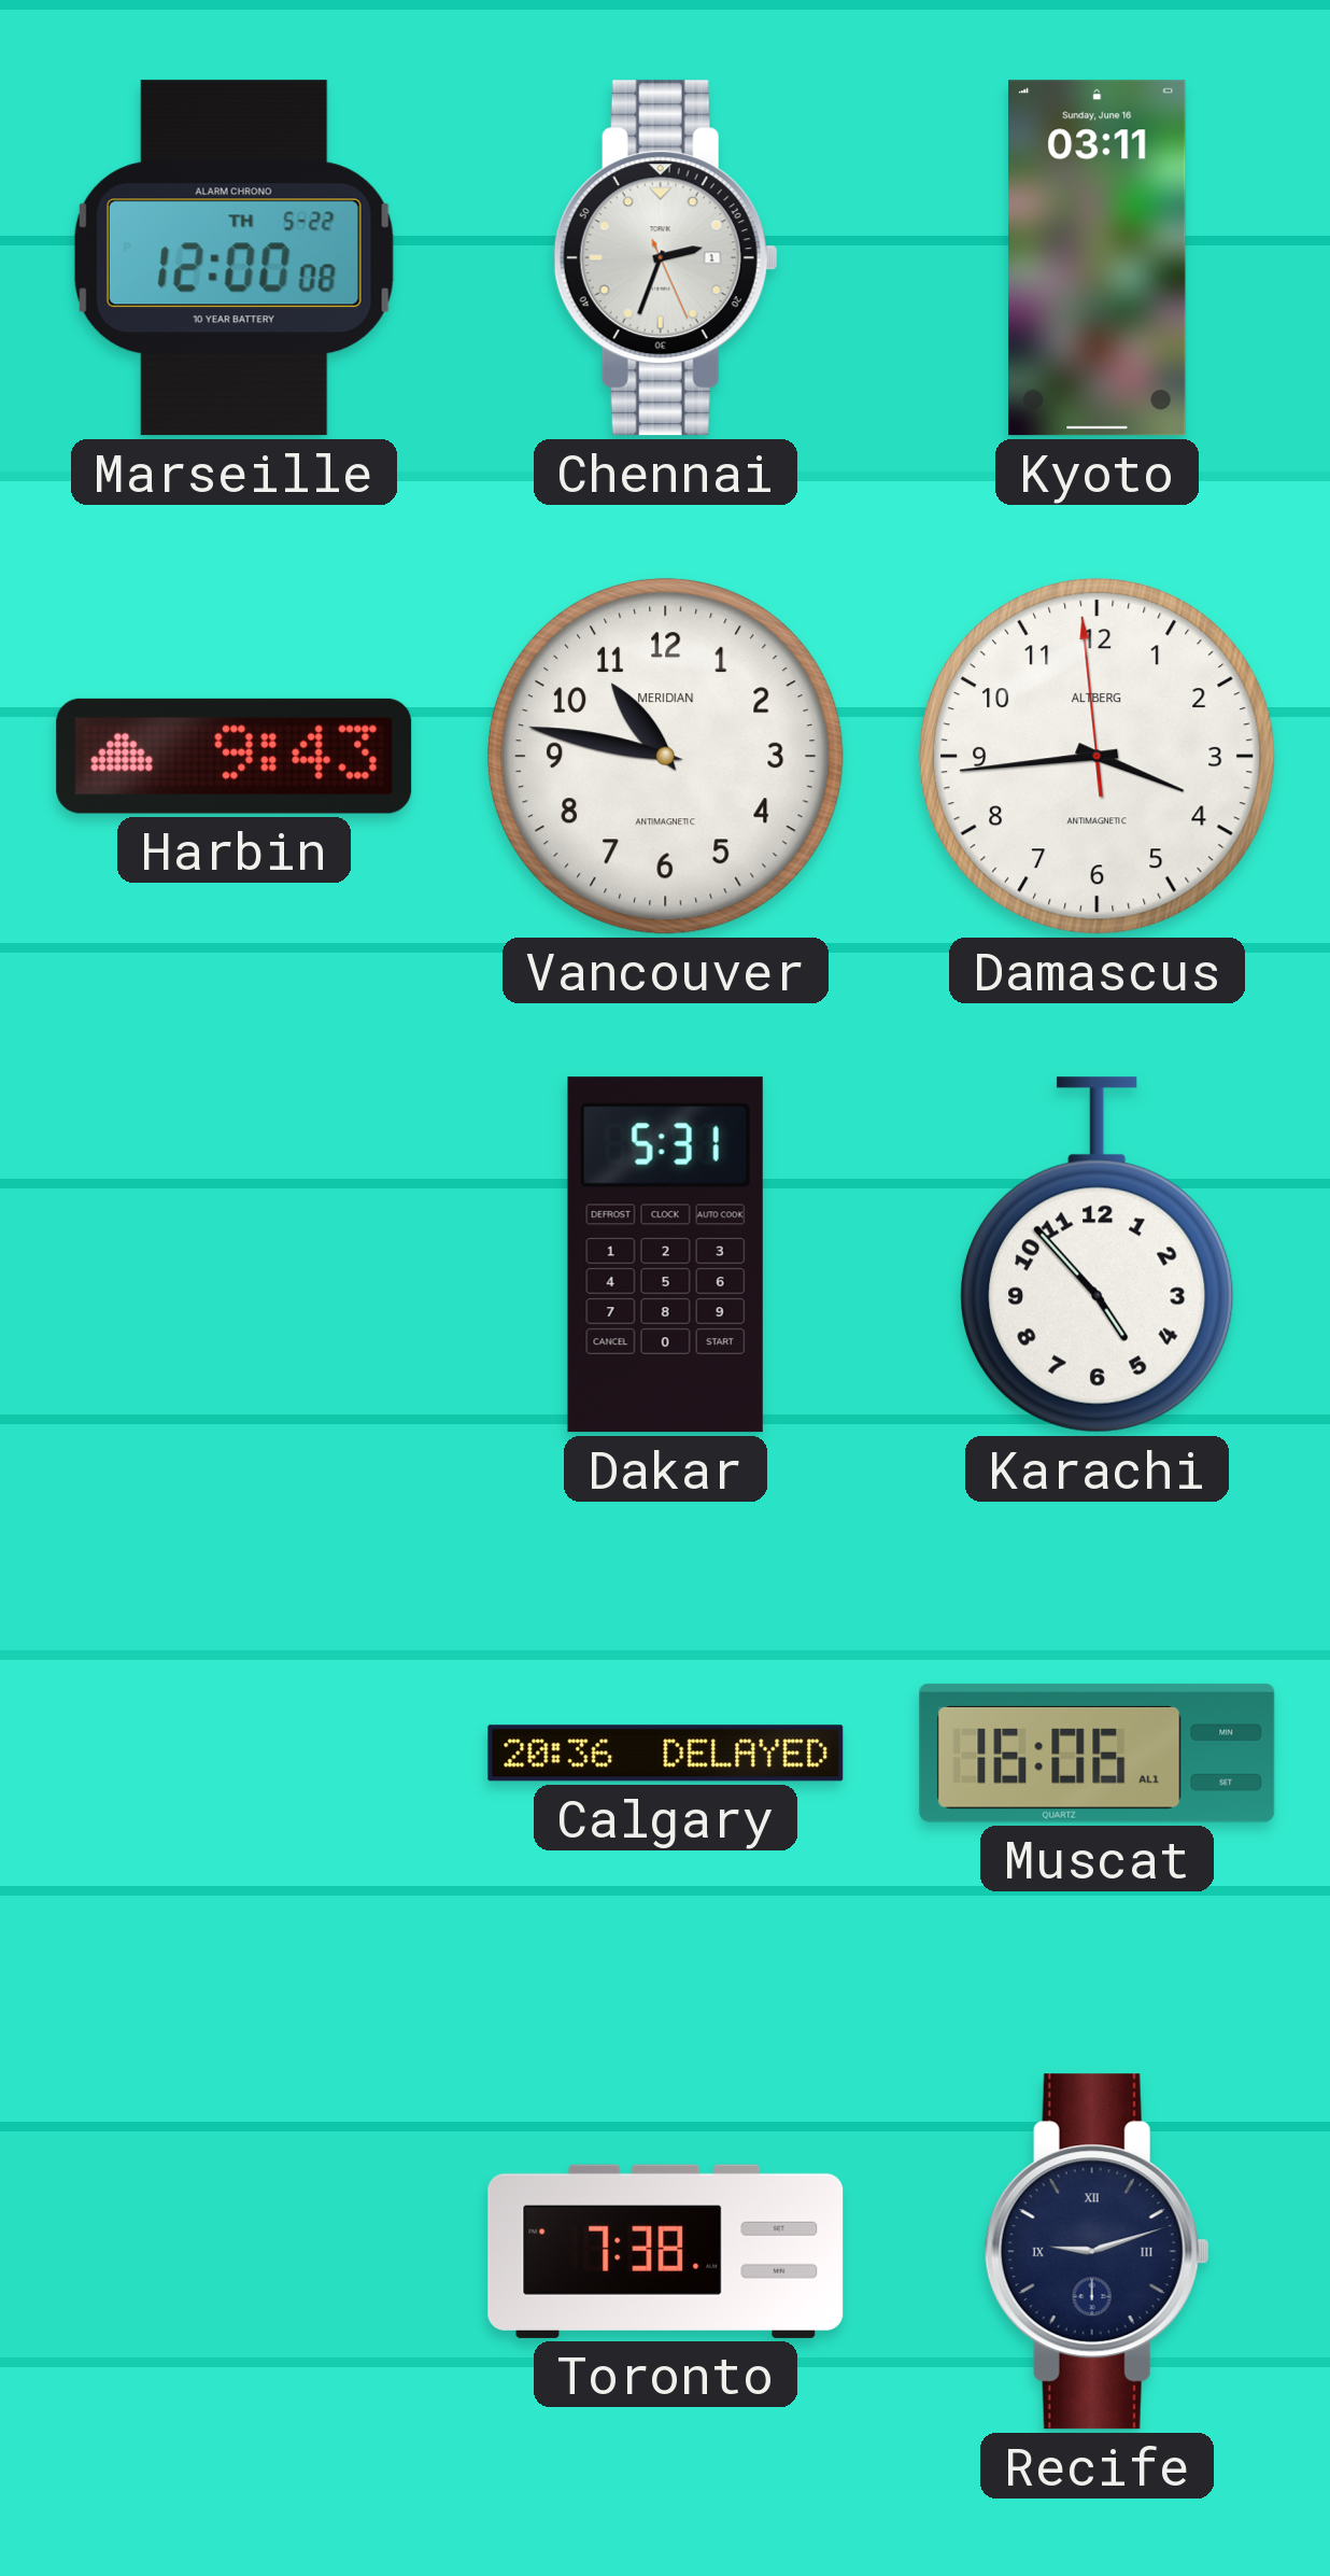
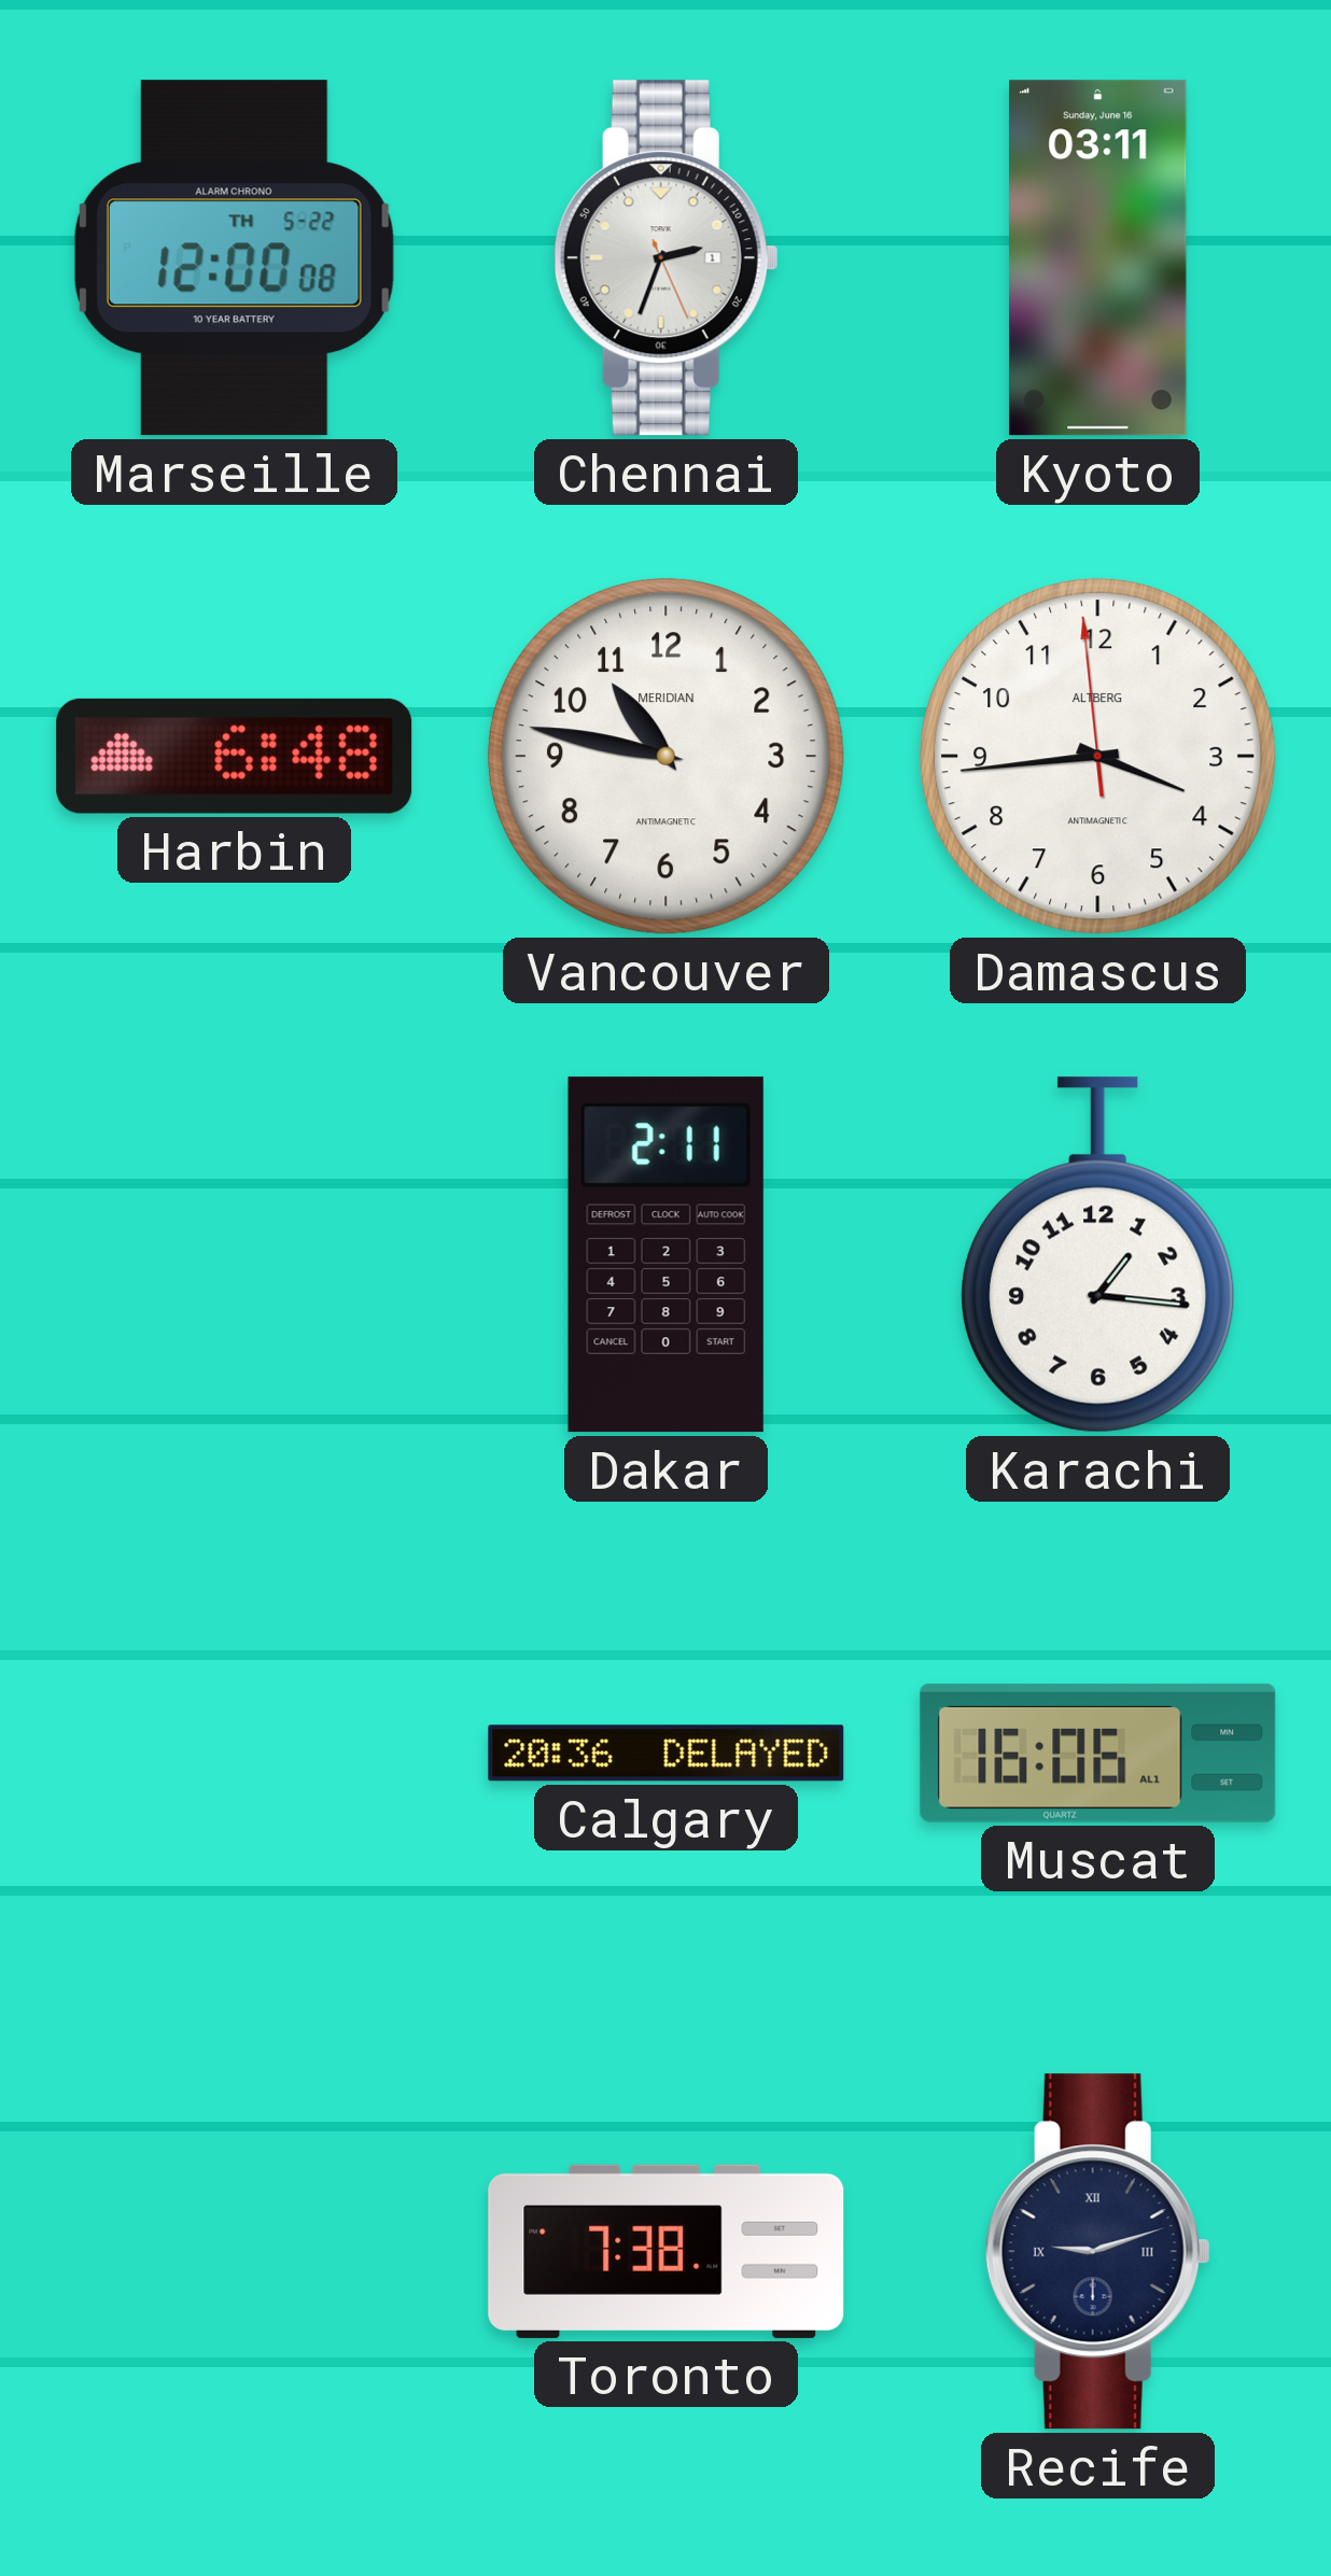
Harbin: 9:43 -> 6:48 (235, 756)
Dakar: 5:31 -> 2:11 (665, 1255)
Karachi: 4:53 -> 1:16 (1098, 1255)
